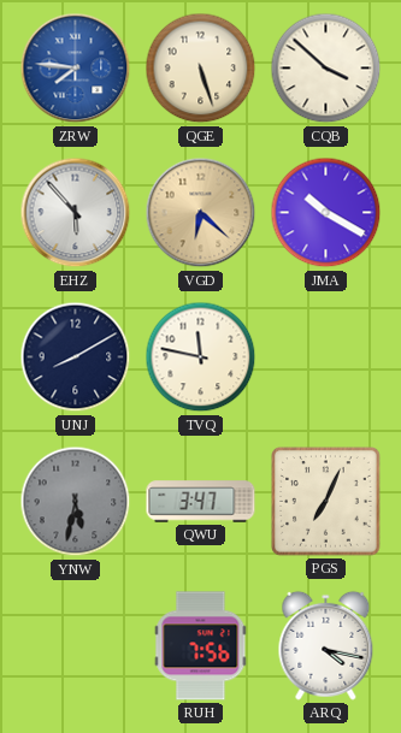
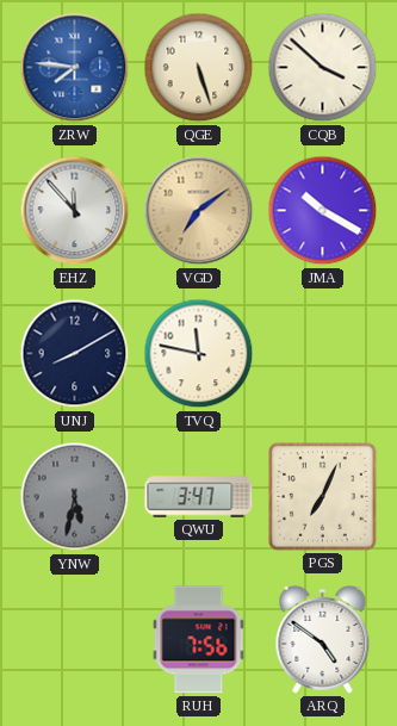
EHZ: 5:53 -> 11:53 (75, 211)
VGD: 6:22 -> 7:09 (199, 211)
ARQ: 4:17 -> 4:51 (323, 639)
